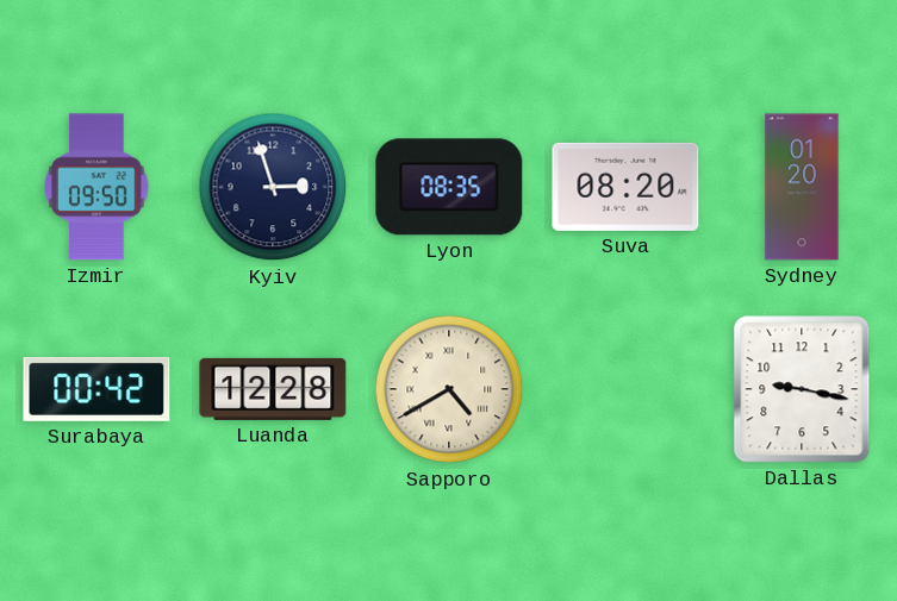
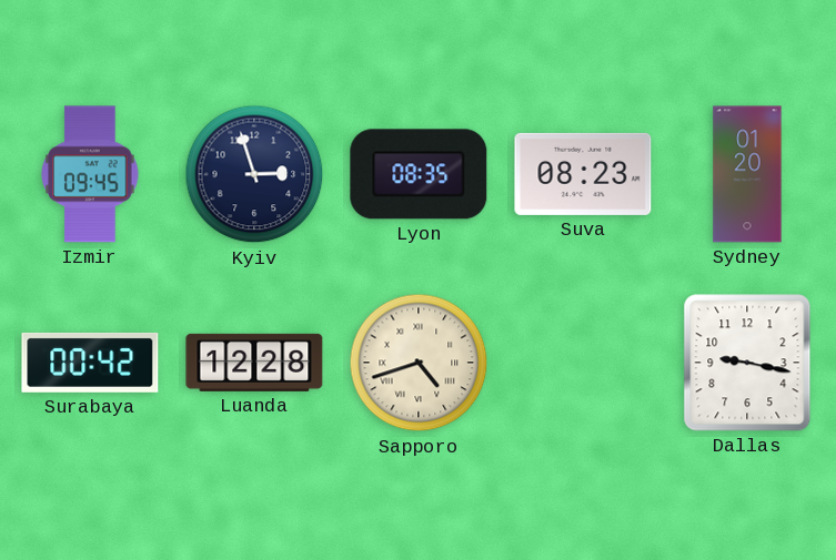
Izmir: 09:50 -> 09:45 (90, 174)
Suva: 08:20 -> 08:23 (583, 174)
Sapporo: 4:40 -> 4:42 (419, 363)
